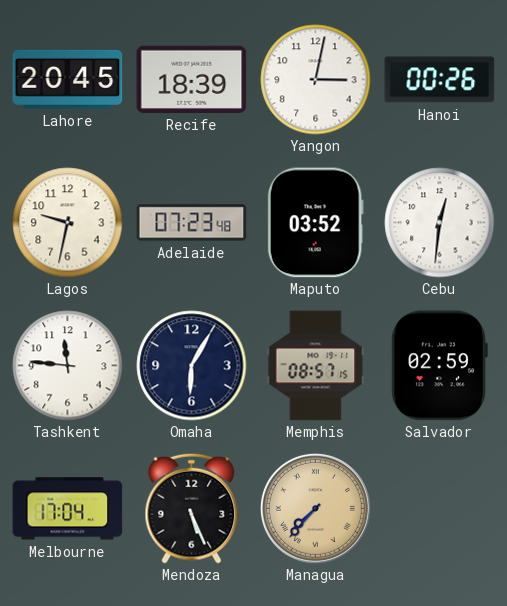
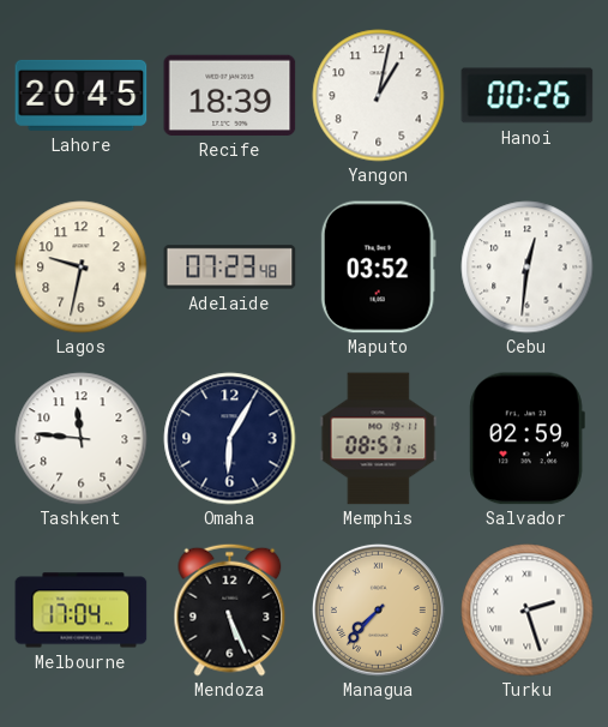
Yangon: 3:02 -> 1:02 (379, 96)
Turku: none -> 2:27 (528, 611)
